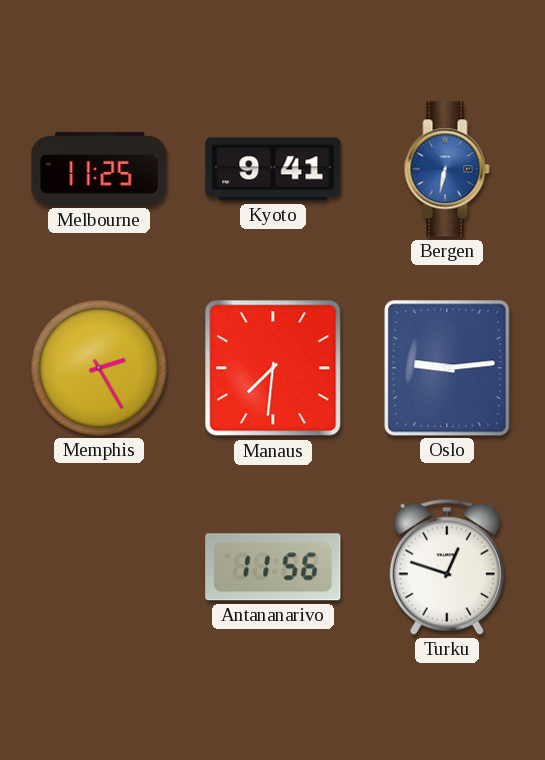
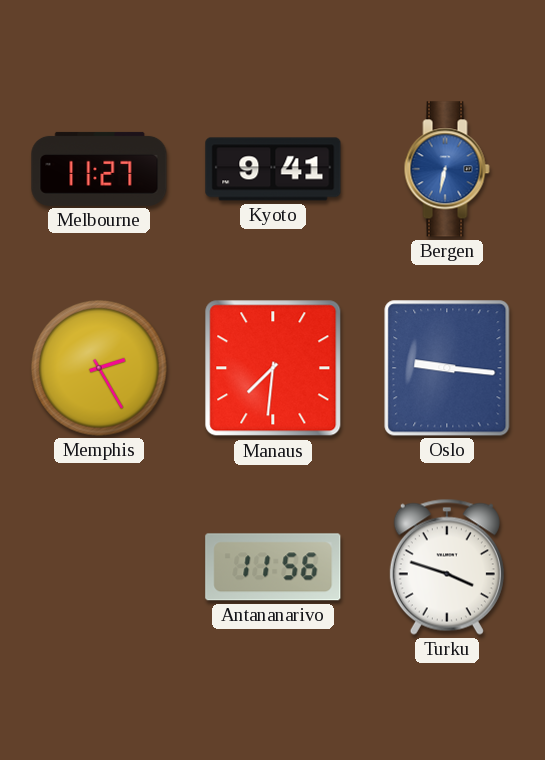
Melbourne: 11:25 -> 11:27 (99, 169)
Oslo: 9:14 -> 9:16 (447, 368)
Turku: 12:48 -> 3:48 (447, 567)
